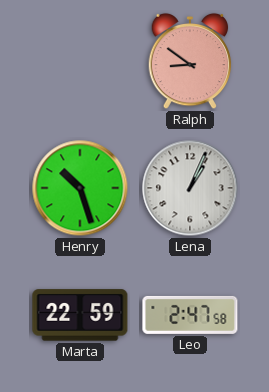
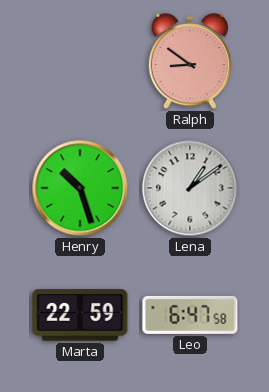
Lena: 1:04 -> 1:09 (190, 188)
Leo: 2:47 -> 6:47 (190, 315)
